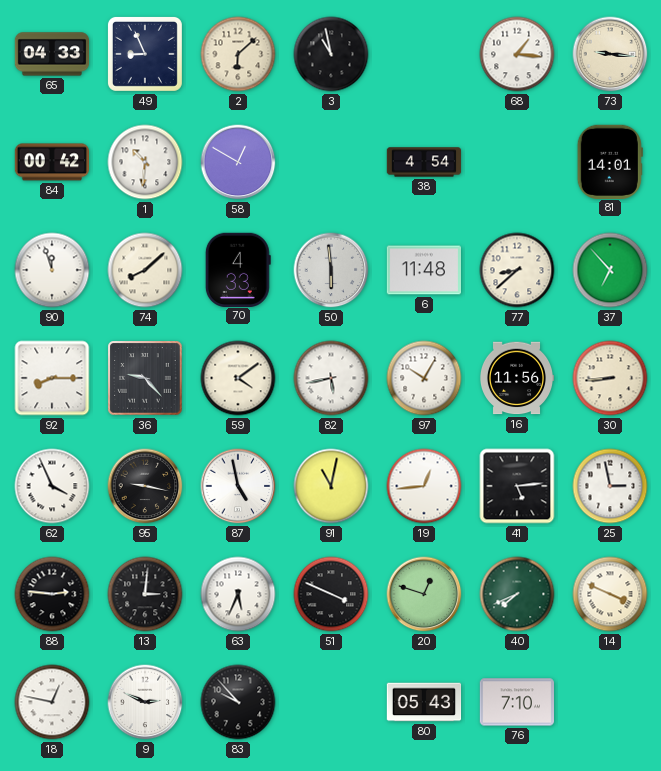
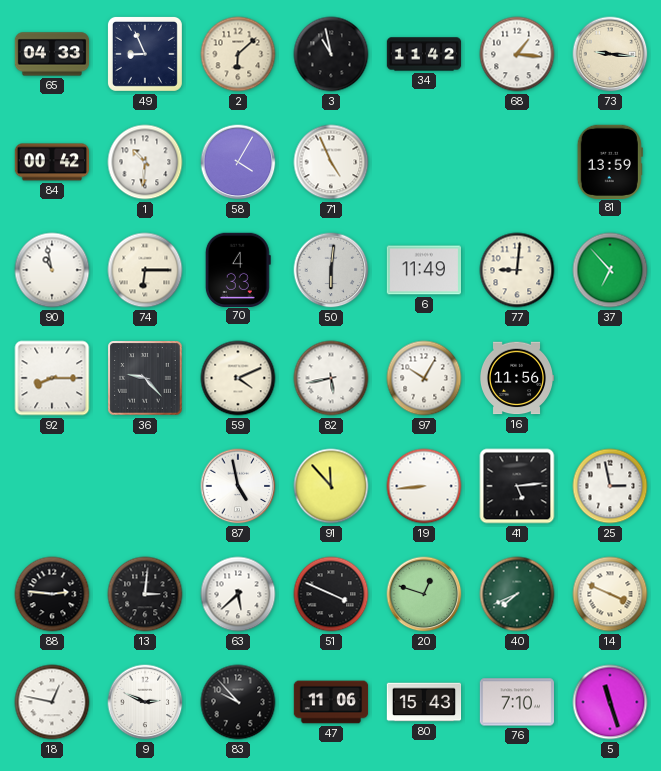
34: none -> 11:42 (424, 54)
58: 12:50 -> 4:05 (238, 162)
71: none -> 4:56 (331, 162)
38: 4:54 -> none (424, 162)
81: 14:01 -> 13:59 (610, 161)
90: 11:57 -> 10:58 (52, 270)
74: 8:08 -> 6:15 (145, 270)
50: 5:59 -> 6:01 (331, 270)
6: 11:48 -> 11:49 (423, 270)
77: 8:38 -> 9:01 (517, 270)
59: 4:09 -> 4:11 (238, 378)
30: 8:44 -> none (610, 378)
62: 3:56 -> none (52, 486)
95: 9:17 -> none (145, 486)
91: 11:02 -> 11:53 (331, 486)
19: 12:44 -> 8:44 (424, 486)
63: 5:34 -> 5:38 (238, 594)
47: none -> 11:06 (331, 702)
80: 05:43 -> 15:43 (424, 702)
5: none -> 11:27 (610, 702)
